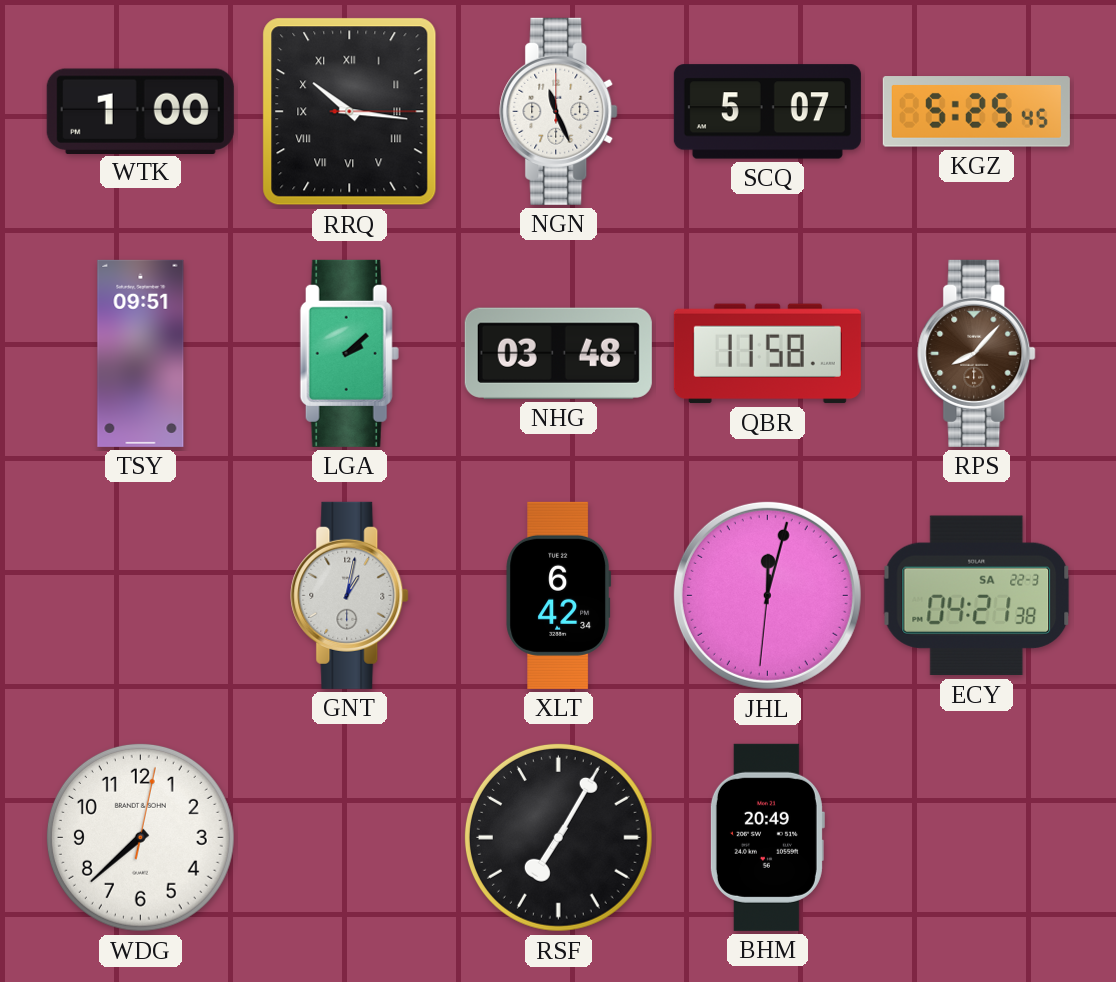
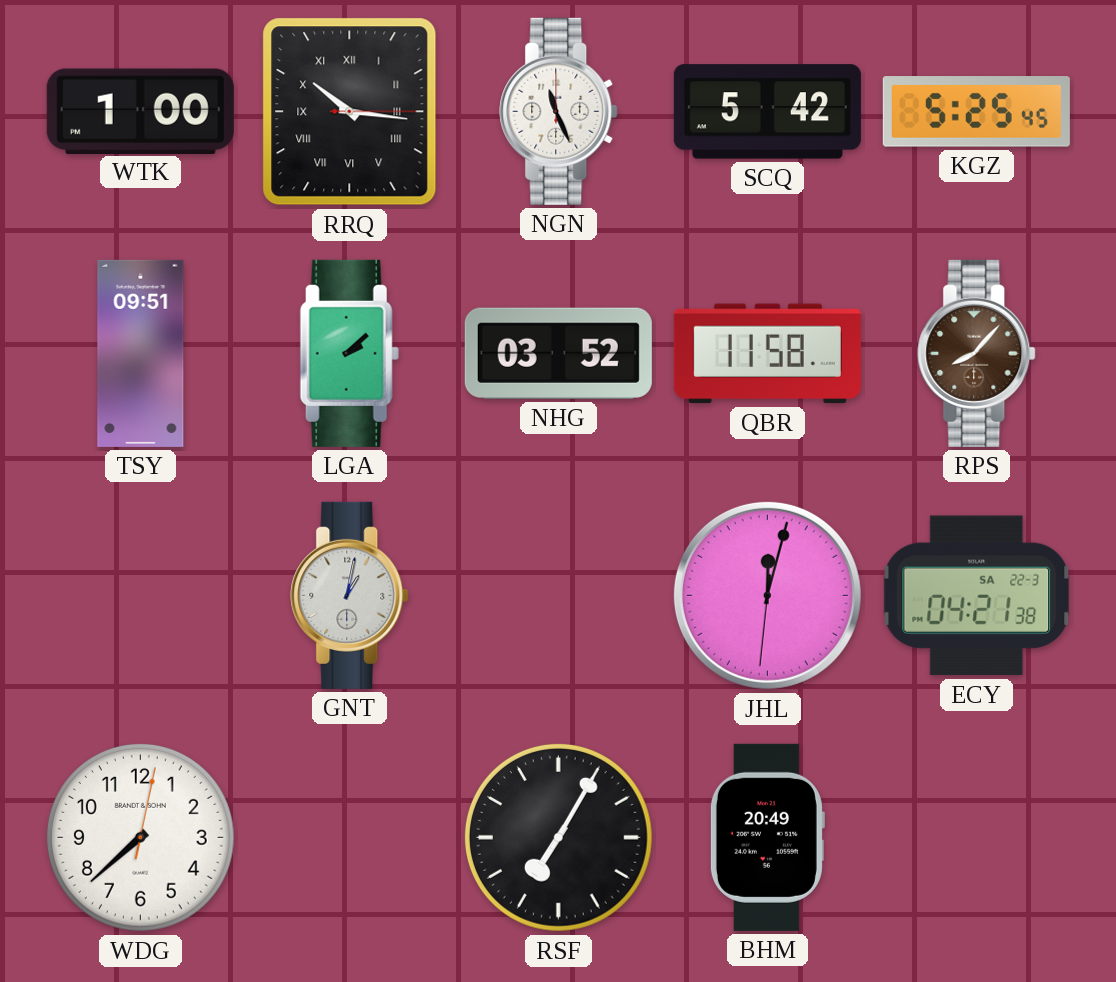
SCQ: 5:07 -> 5:42 (767, 112)
NHG: 03:48 -> 03:52 (558, 353)
XLT: 6:42 -> none (559, 595)
